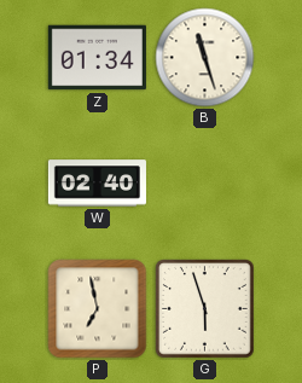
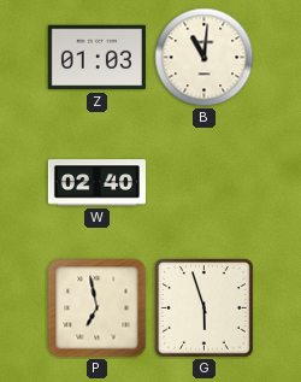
Z: 01:34 -> 01:03 (96, 58)
B: 11:27 -> 11:01 (205, 58)
